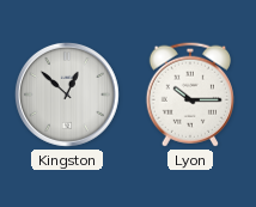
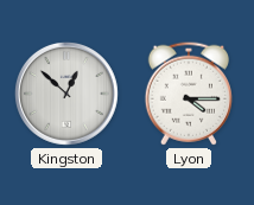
Lyon: 10:15 -> 4:15 (189, 94)
